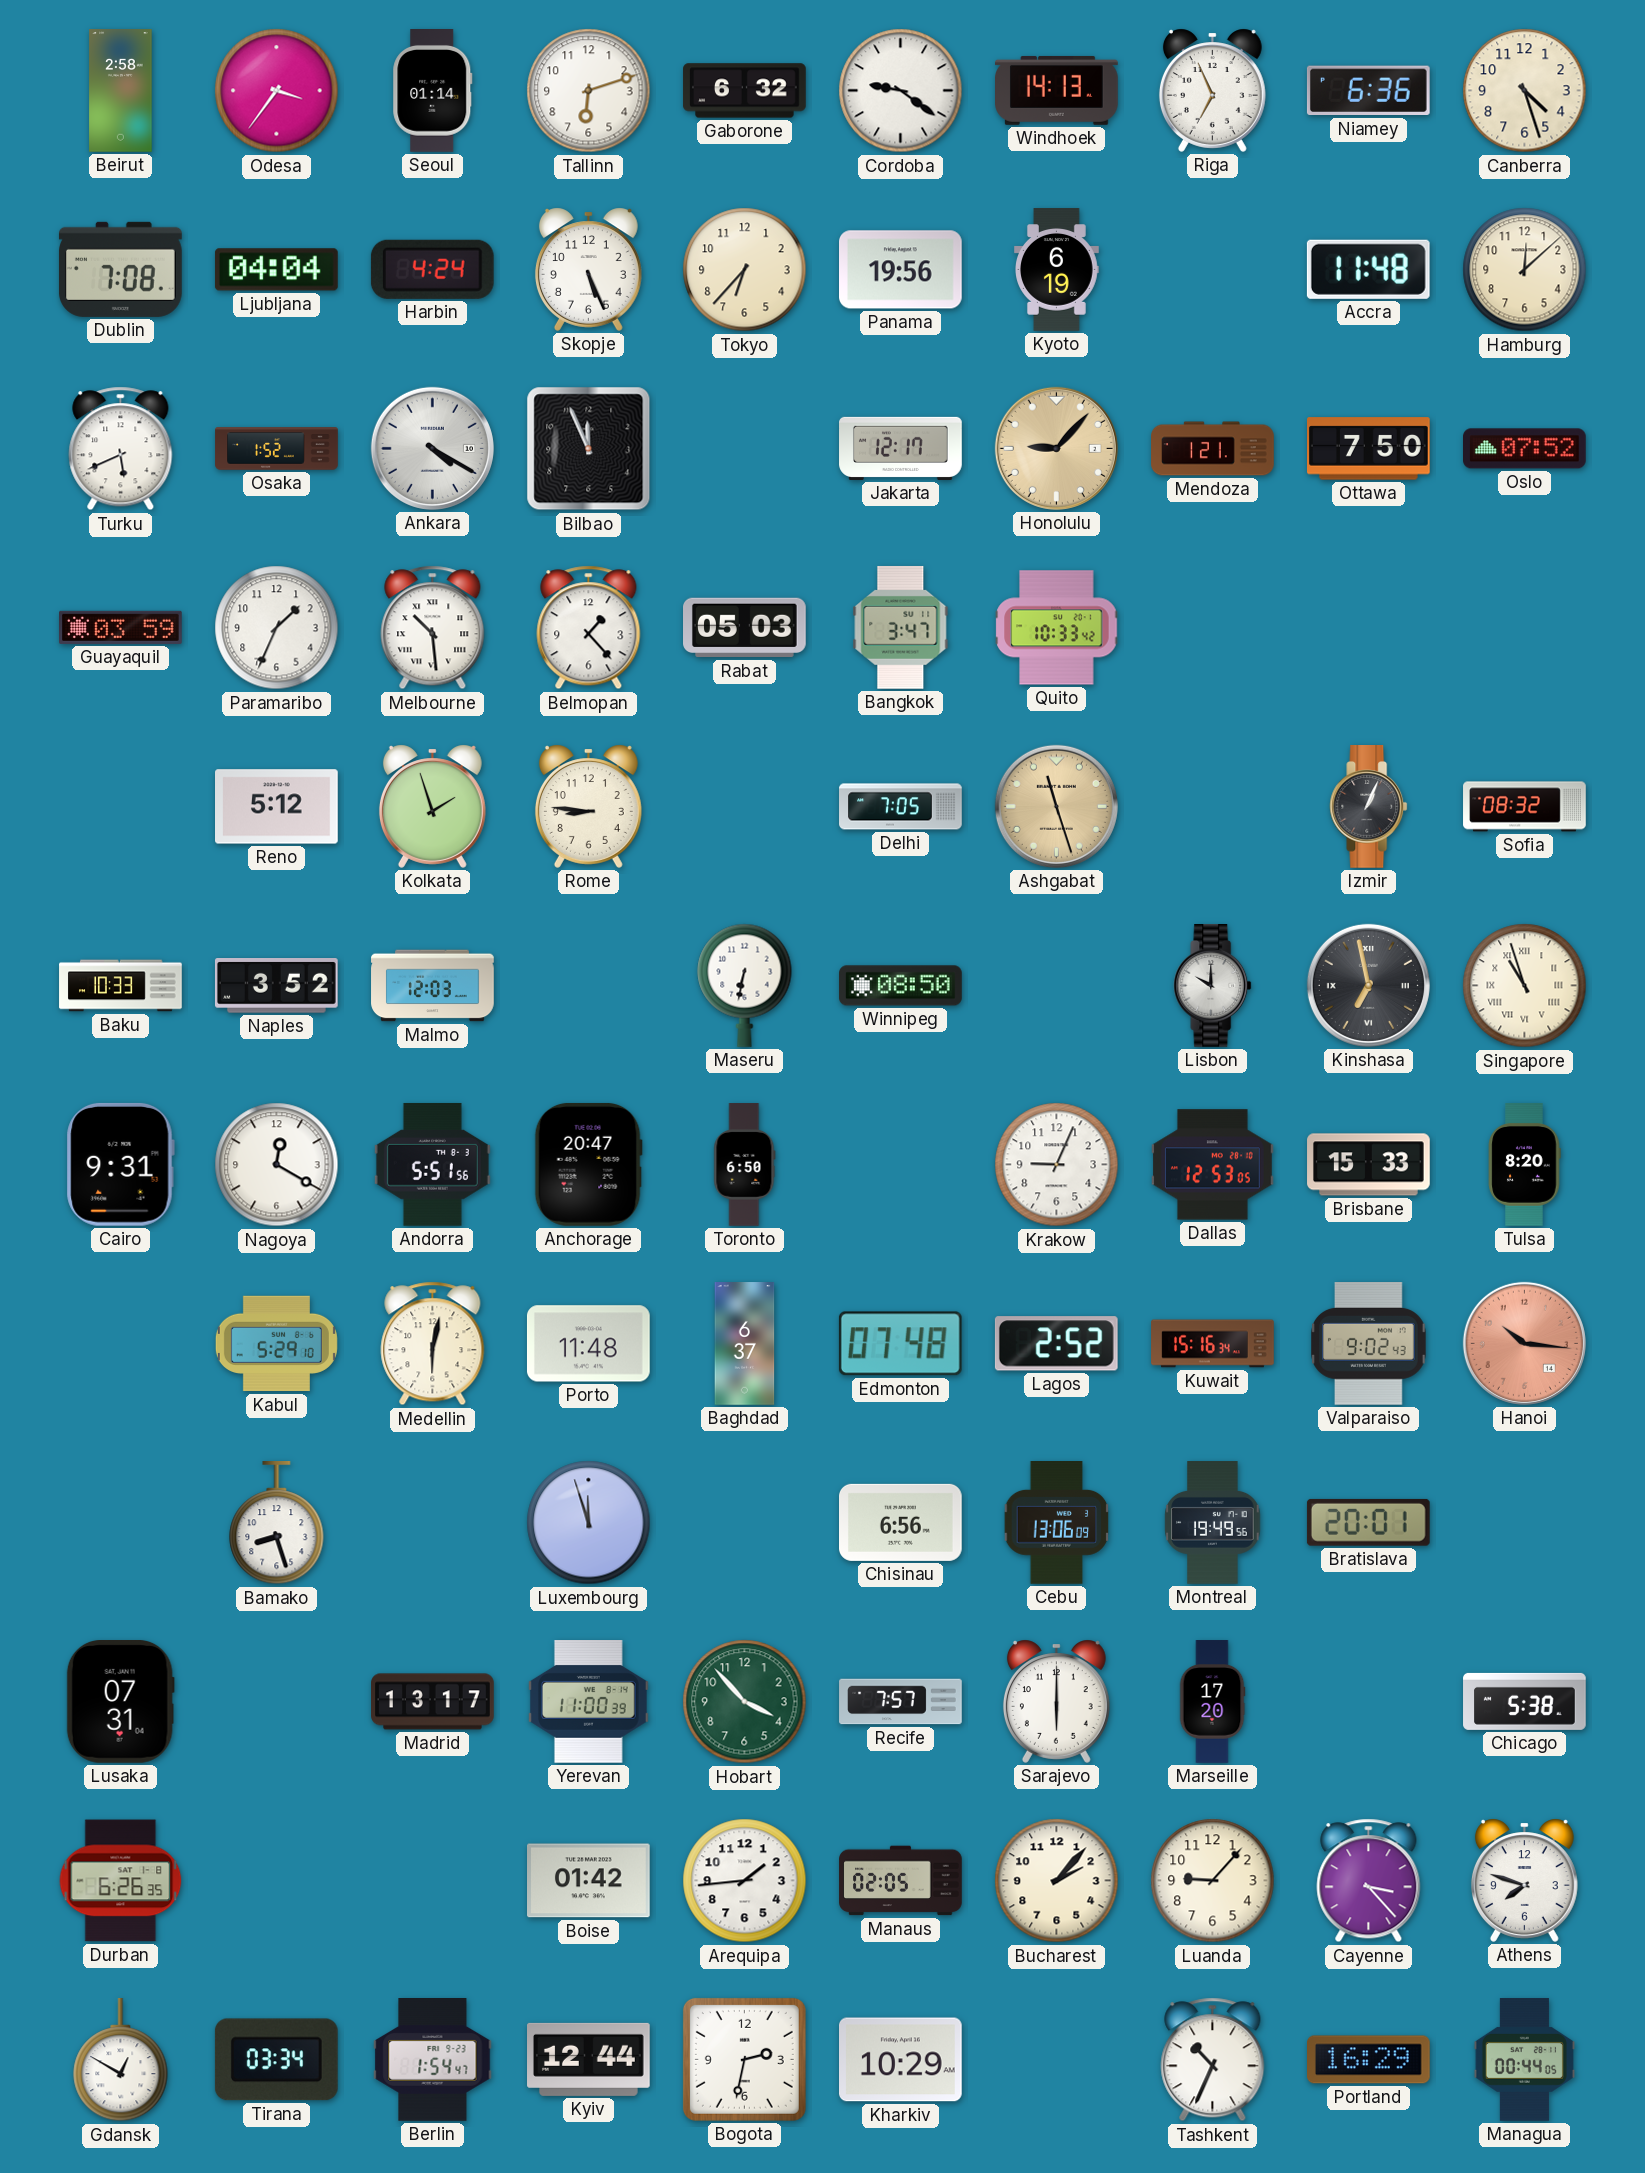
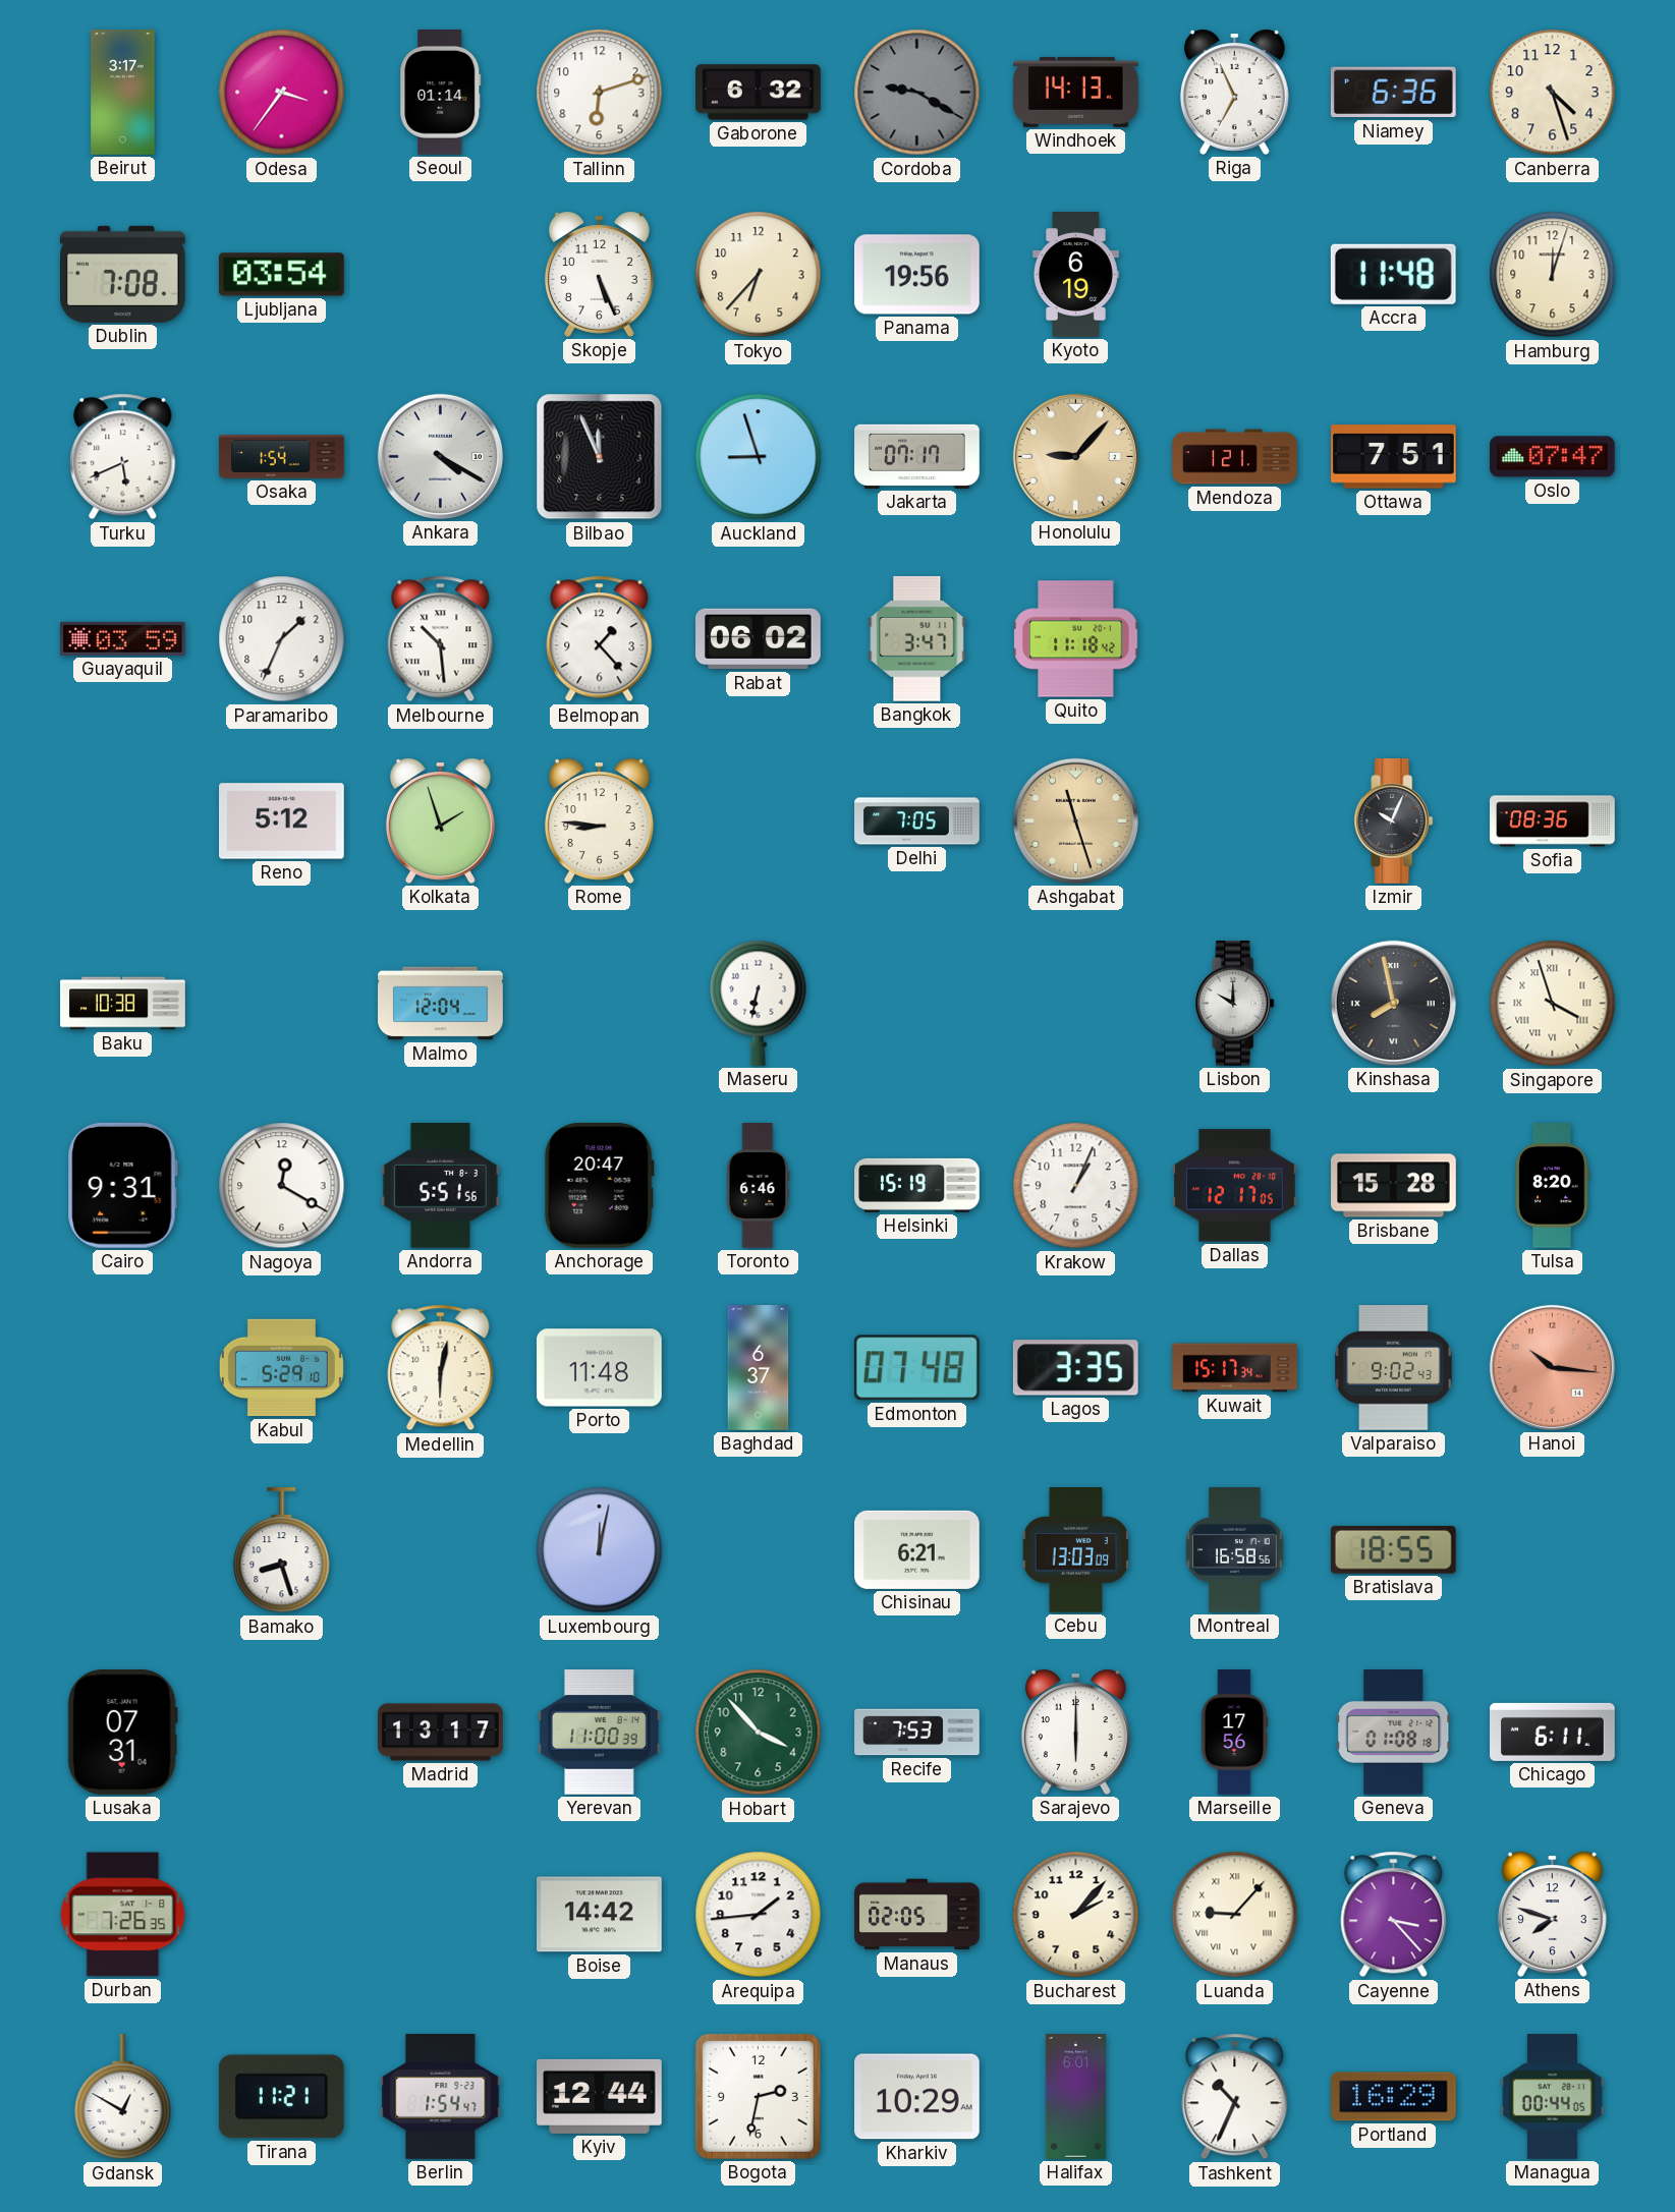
Beirut: 2:58 -> 3:17 (123, 93)
Cordoba: 9:21 -> 9:20 (917, 93)
Cordoba dial: white -> grey (917, 93)
Ljubljana: 04:04 -> 03:54 (281, 275)
Harbin: 4:24 -> none (432, 269)
Hamburg: 12:08 -> 12:03 (1553, 275)
Osaka: 1:52 -> 1:54 (282, 457)
Auckland: none -> 8:57 (759, 457)
Jakarta: 12:17 -> 07:17 (917, 456)
Ottawa: 7:50 -> 7:51 (1394, 457)
Oslo: 07:52 -> 07:47 (1553, 457)
Rabat: 05:03 -> 06:02 (759, 639)
Quito: 10:33 -> 11:18 (1076, 639)
Izmir: 1:04 -> 10:04 (1394, 821)
Sofia: 08:32 -> 08:36 (1553, 821)
Baku: 10:33 -> 10:38 (123, 1004)
Naples: 3:52 -> none (276, 986)
Malmo: 12:03 -> 12:04 (441, 1004)
Winnipeg: 08:50 -> none (901, 986)
Kinshasa: 6:58 -> 7:58 (1393, 1003)
Singapore: 10:57 -> 3:57 (1553, 1004)
Toronto: 6:50 -> 6:46 (759, 1186)
Helsinki: none -> 15:19 (917, 1185)
Krakow: 9:04 -> 1:04 (1076, 1186)
Dallas: 12:53 -> 12:17 (1235, 1186)
Brisbane: 15:33 -> 15:28 (1394, 1186)
Lagos: 2:52 -> 3:35 (1075, 1368)
Kuwait: 15:16 -> 15:17 (1235, 1368)
Luxembourg: 11:57 -> 12:02 (600, 1550)
Chisinau: 6:56 -> 6:21 (917, 1549)
Cebu: 13:06 -> 13:03 (1076, 1550)
Montreal: 19:49 -> 16:58 (1235, 1550)
Bratislava: 20:01 -> 18:55 (1393, 1549)
Recife: 7:57 -> 7:53 (917, 1733)
Marseille: 17:20 -> 17:56 (1234, 1733)
Geneva: none -> 01:08 (1393, 1733)
Chicago: 5:38 -> 6:11 (1553, 1732)
Durban: 6:26 -> 7:26 (123, 1915)
Boise: 01:42 -> 14:42 (600, 1915)
Luanda numerals: Arabic -> Roman (1235, 1915)
Tirana: 03:34 -> 11:21 (281, 2097)
Halifax: none -> 6:01 (1075, 2097)
